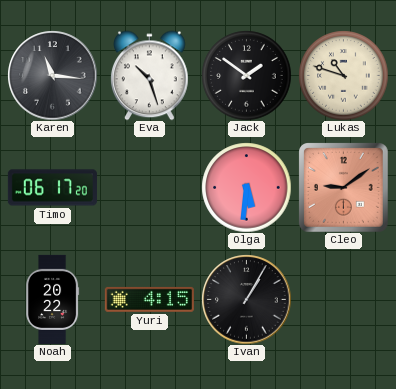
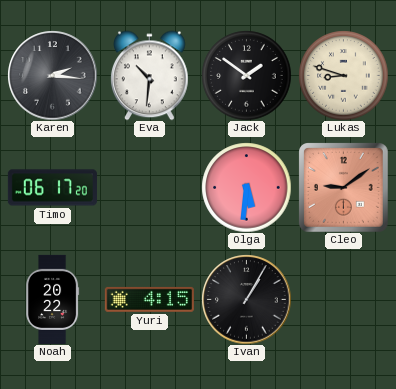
Karen: 11:16 -> 2:16 (52, 75)
Eva: 10:27 -> 10:31 (150, 75)
Lukas: 10:48 -> 8:48 (343, 75)
